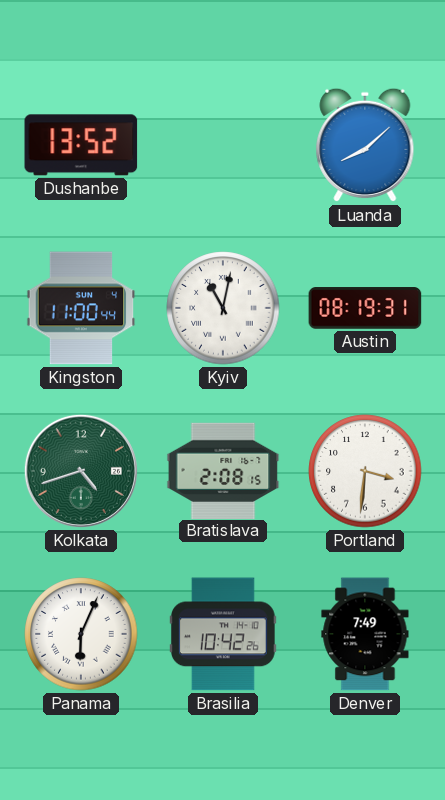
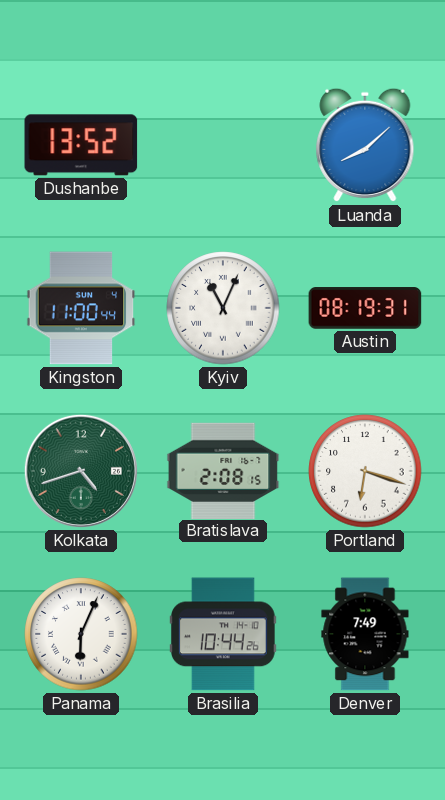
Kyiv: 11:02 -> 11:04 (223, 308)
Portland: 3:31 -> 6:18 (365, 471)
Brasilia: 10:42 -> 10:44 (223, 634)
